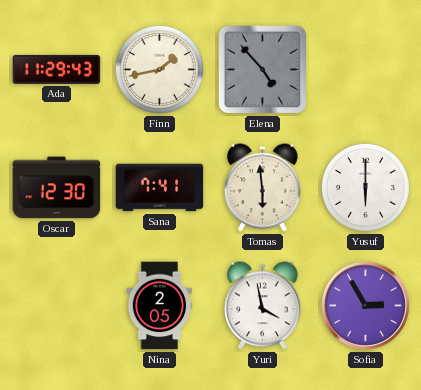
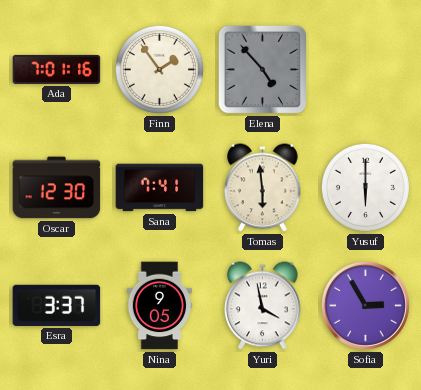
Ada: 11:29 -> 7:01 (57, 69)
Finn: 1:43 -> 1:54 (159, 69)
Esra: none -> 3:37 (57, 305)
Nina: 2:05 -> 9:05 (160, 306)
